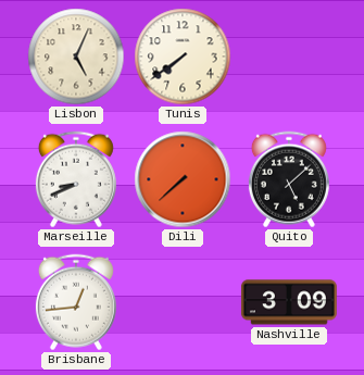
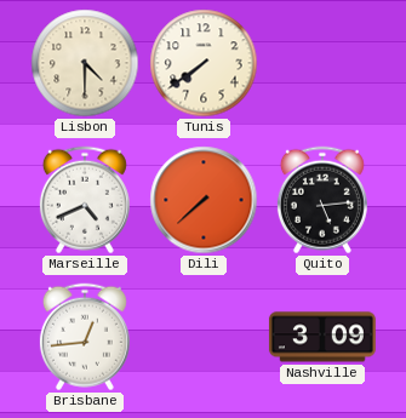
Lisbon: 5:04 -> 4:30 (85, 63)
Marseille: 8:41 -> 4:41 (85, 200)
Quito: 5:08 -> 5:14 (322, 200)
